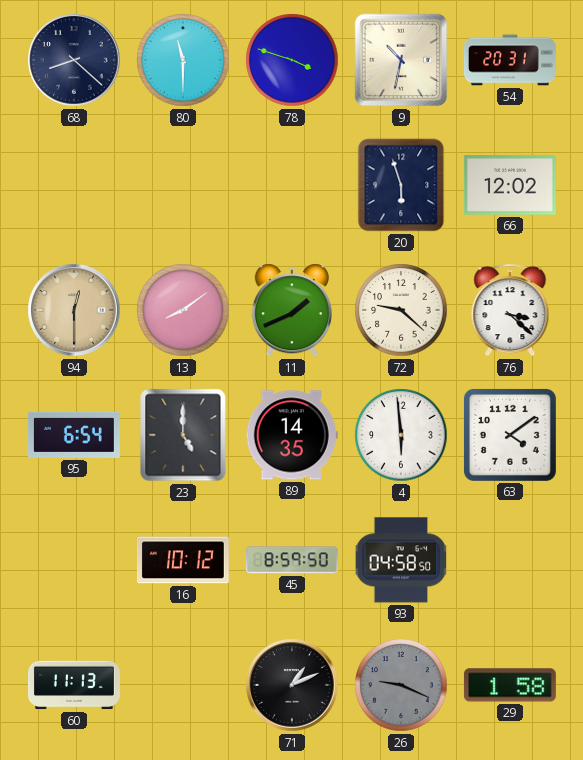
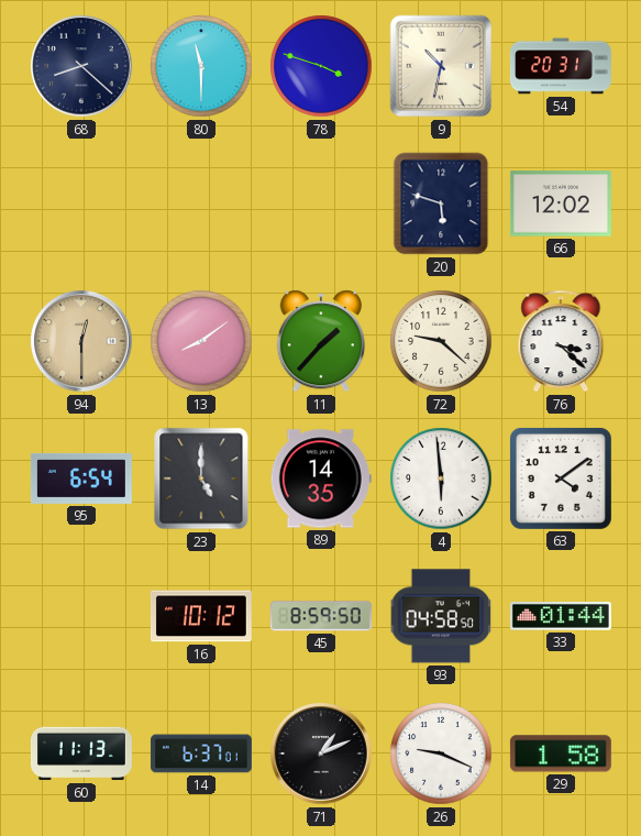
20: 5:57 -> 5:48 (441, 204)
11: 1:41 -> 1:37 (320, 341)
33: none -> 01:44 (561, 616)
14: none -> 6:37 (201, 754)
26 dial: grey -> white (441, 754)
